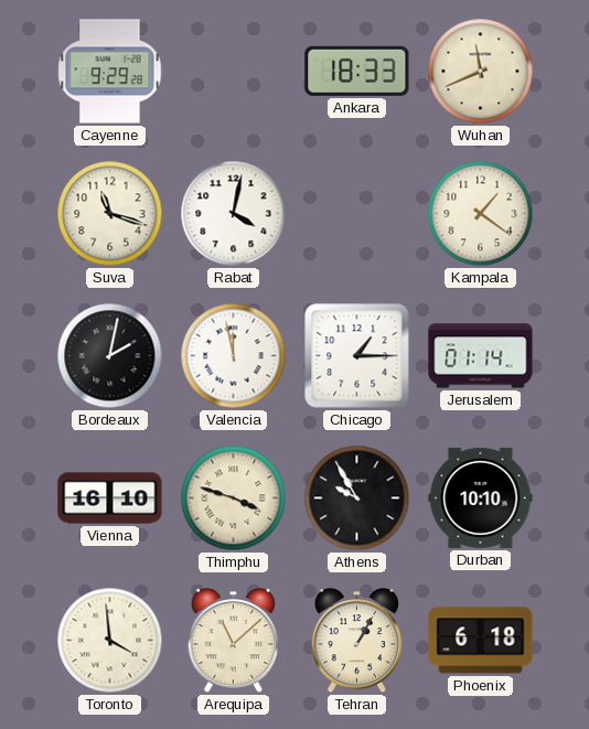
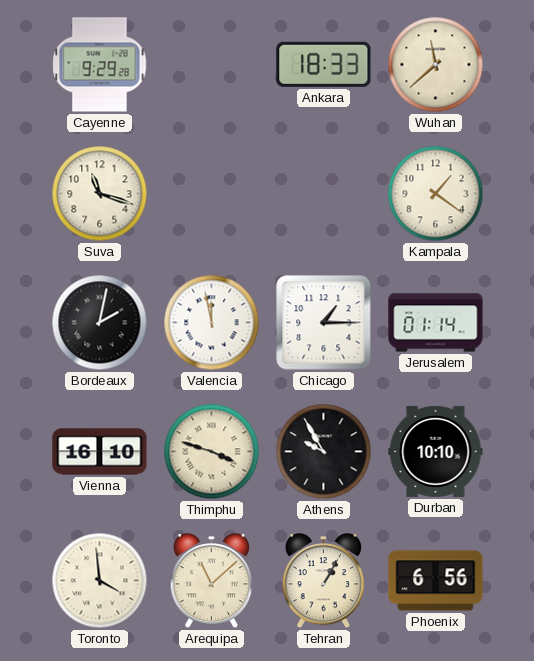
Wuhan: 11:41 -> 11:38 (436, 65)
Rabat: 4:02 -> none (234, 214)
Phoenix: 6:18 -> 6:56 (436, 581)
